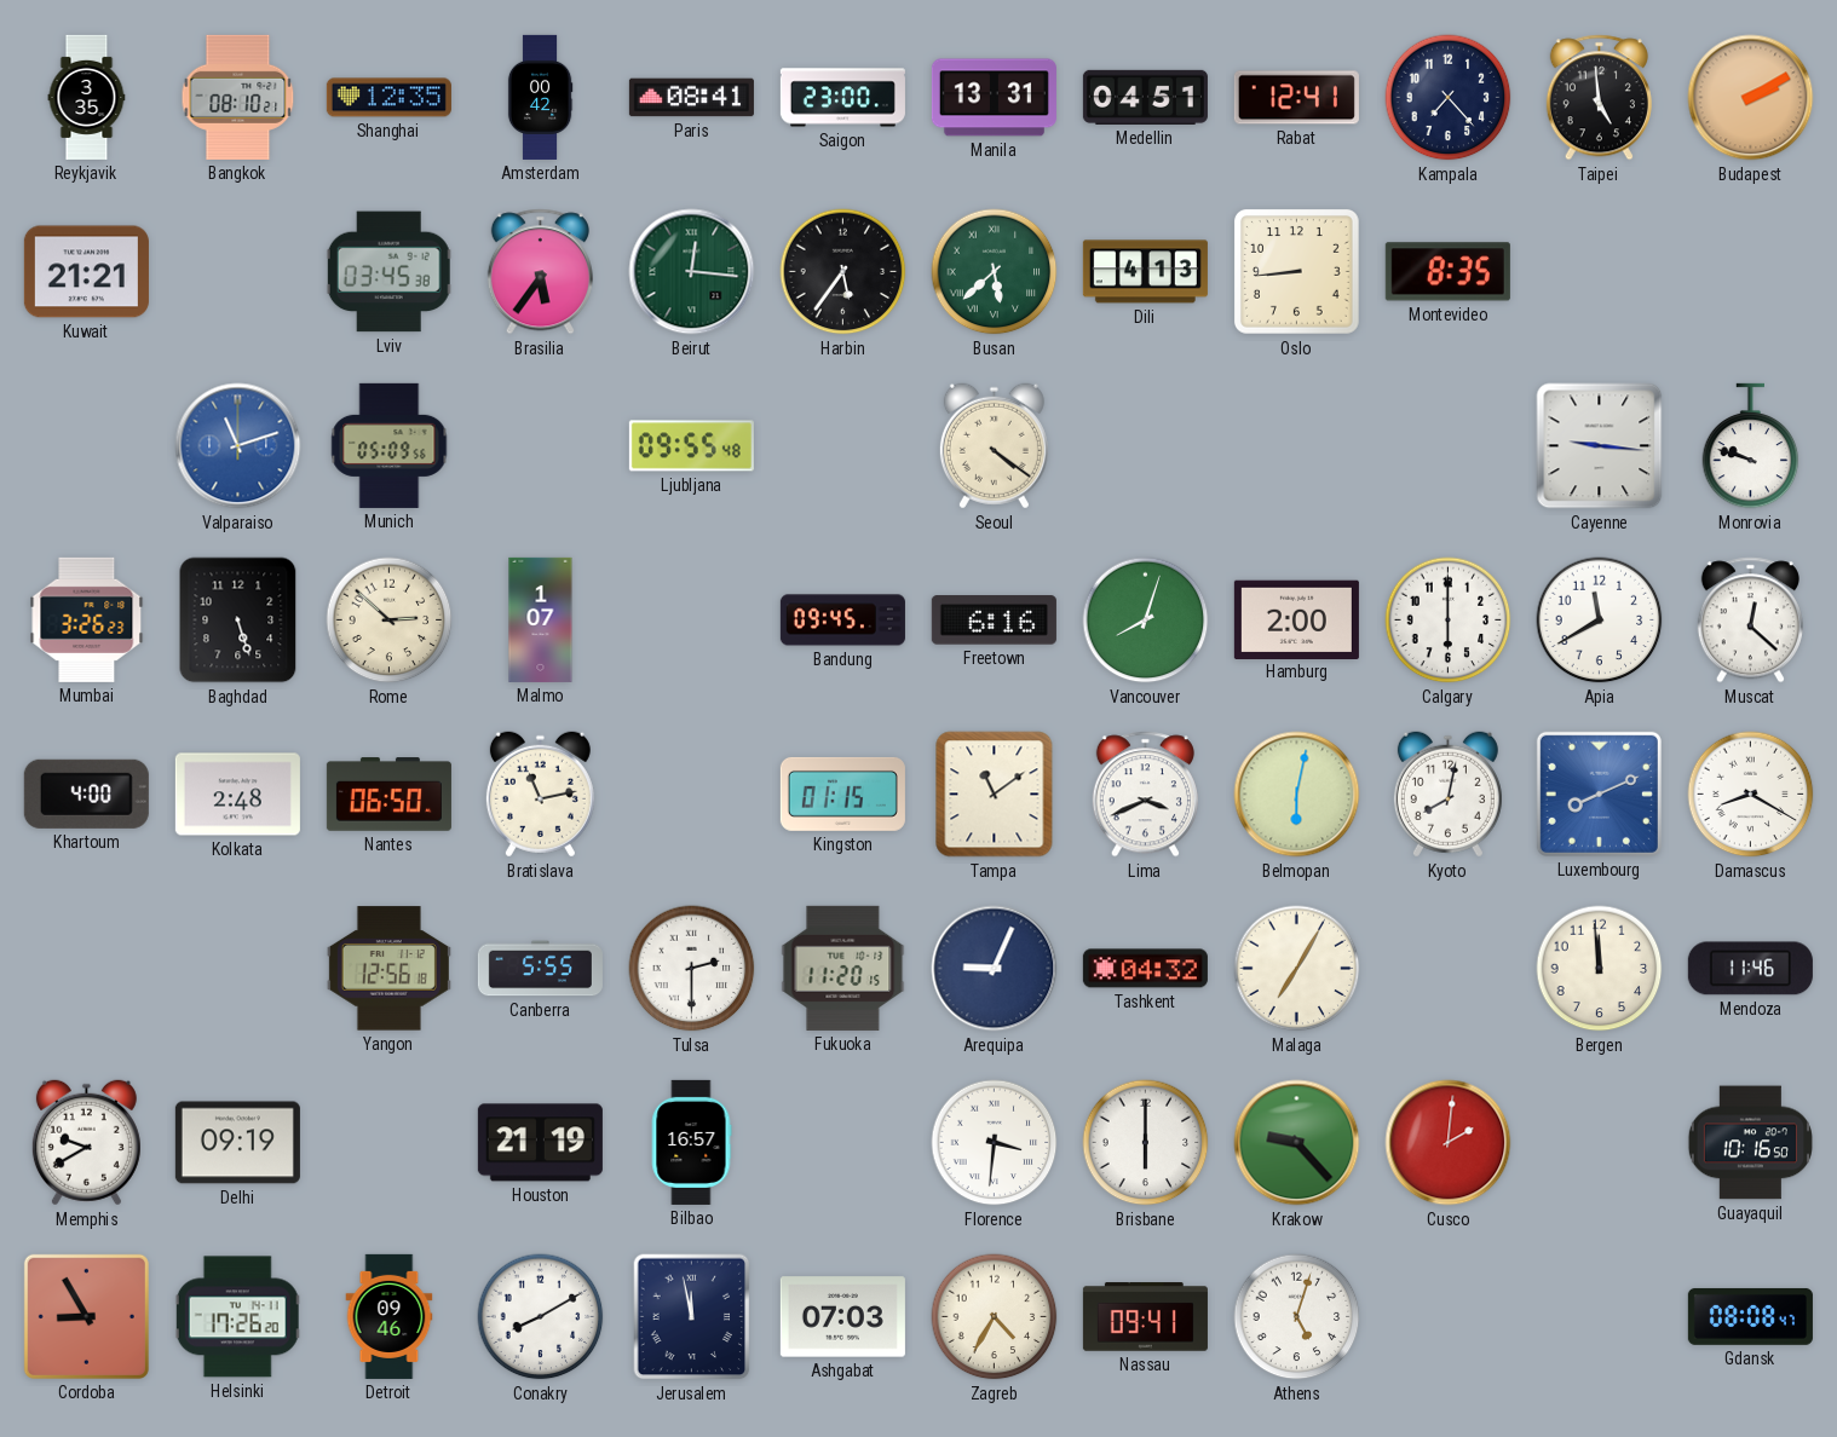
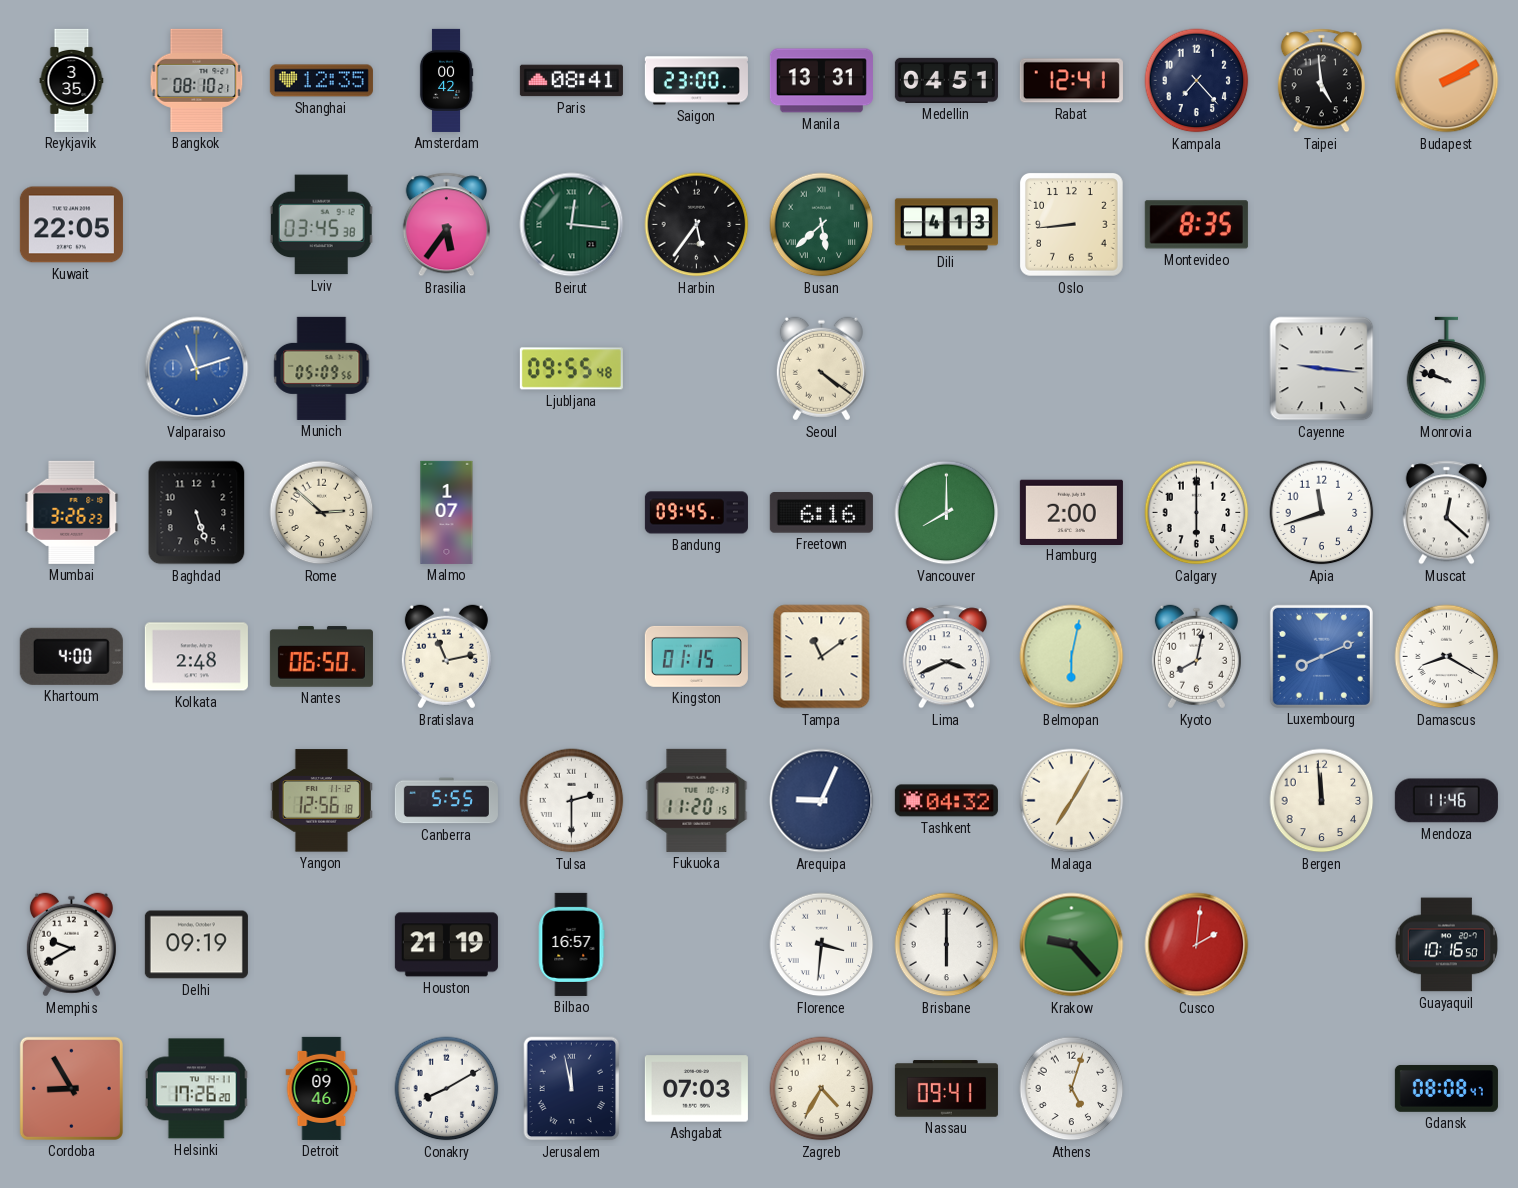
Kuwait: 21:21 -> 22:05 (71, 225)
Vancouver: 8:03 -> 8:00 (947, 513)
Apia: 11:40 -> 11:42 (1322, 513)
